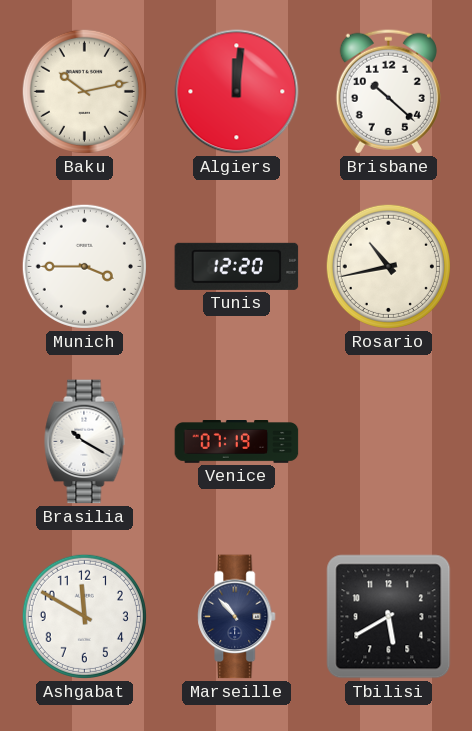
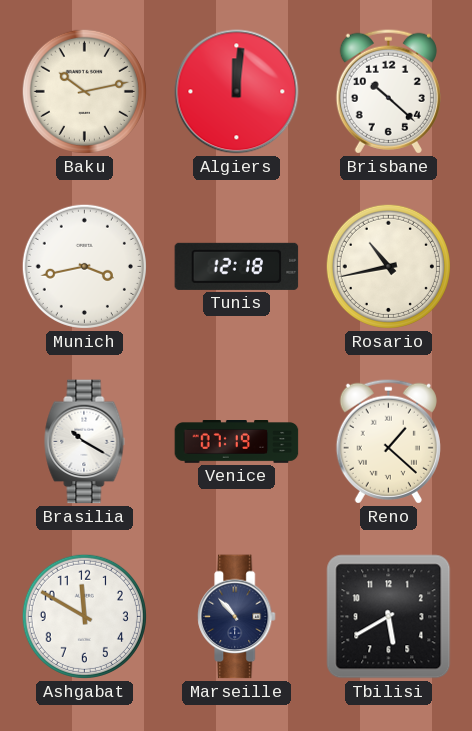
Munich: 3:45 -> 3:43 (84, 266)
Tunis: 12:20 -> 12:18 (237, 266)
Reno: none -> 1:22 (388, 441)
